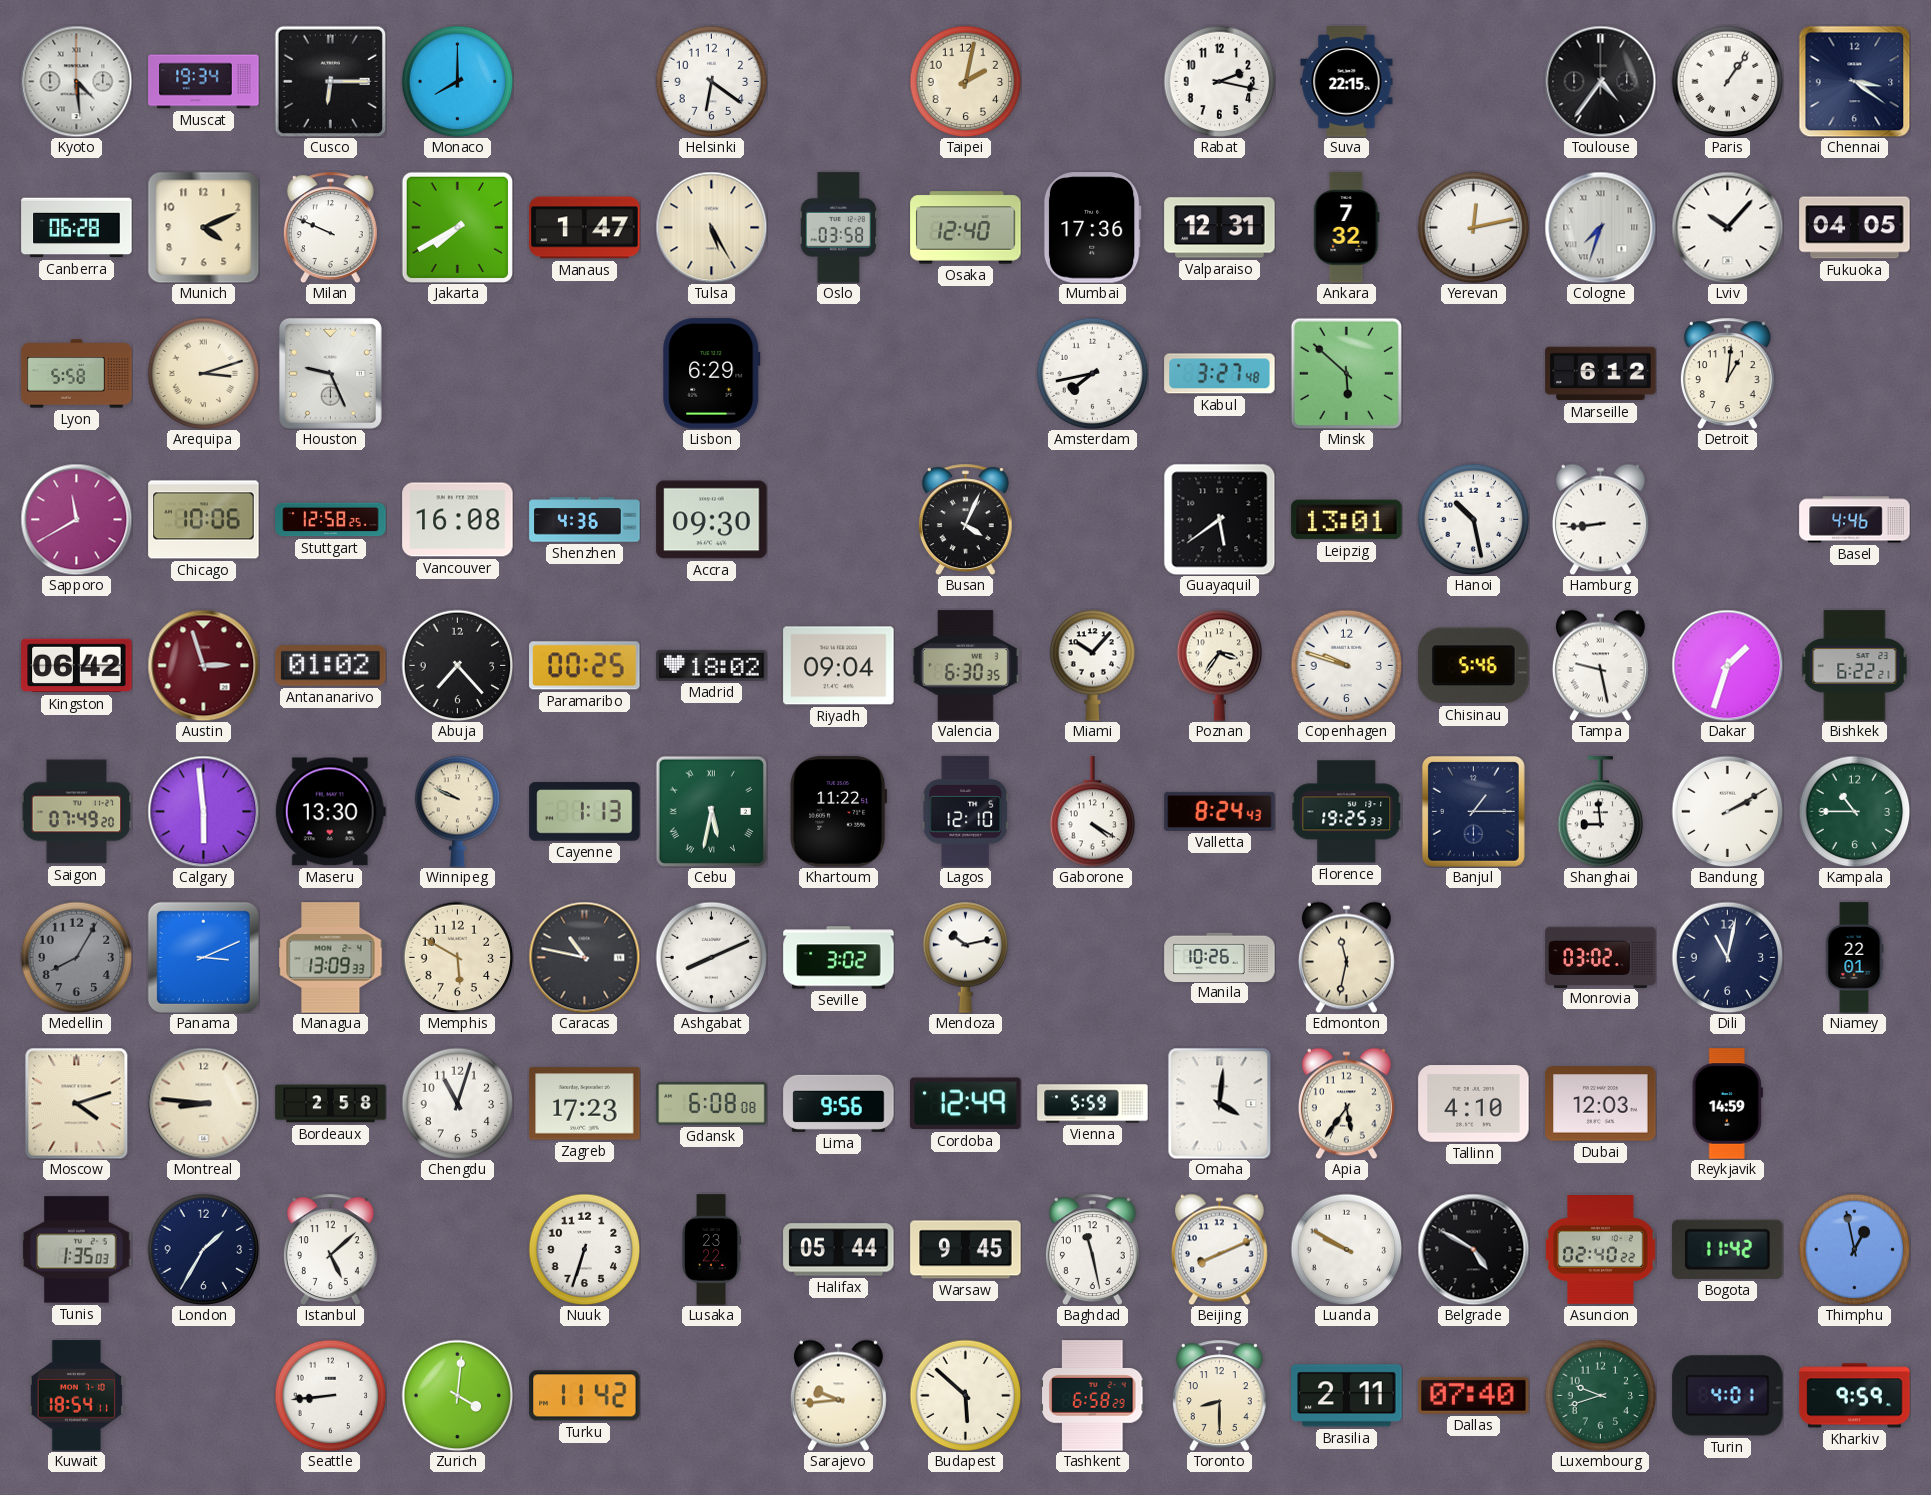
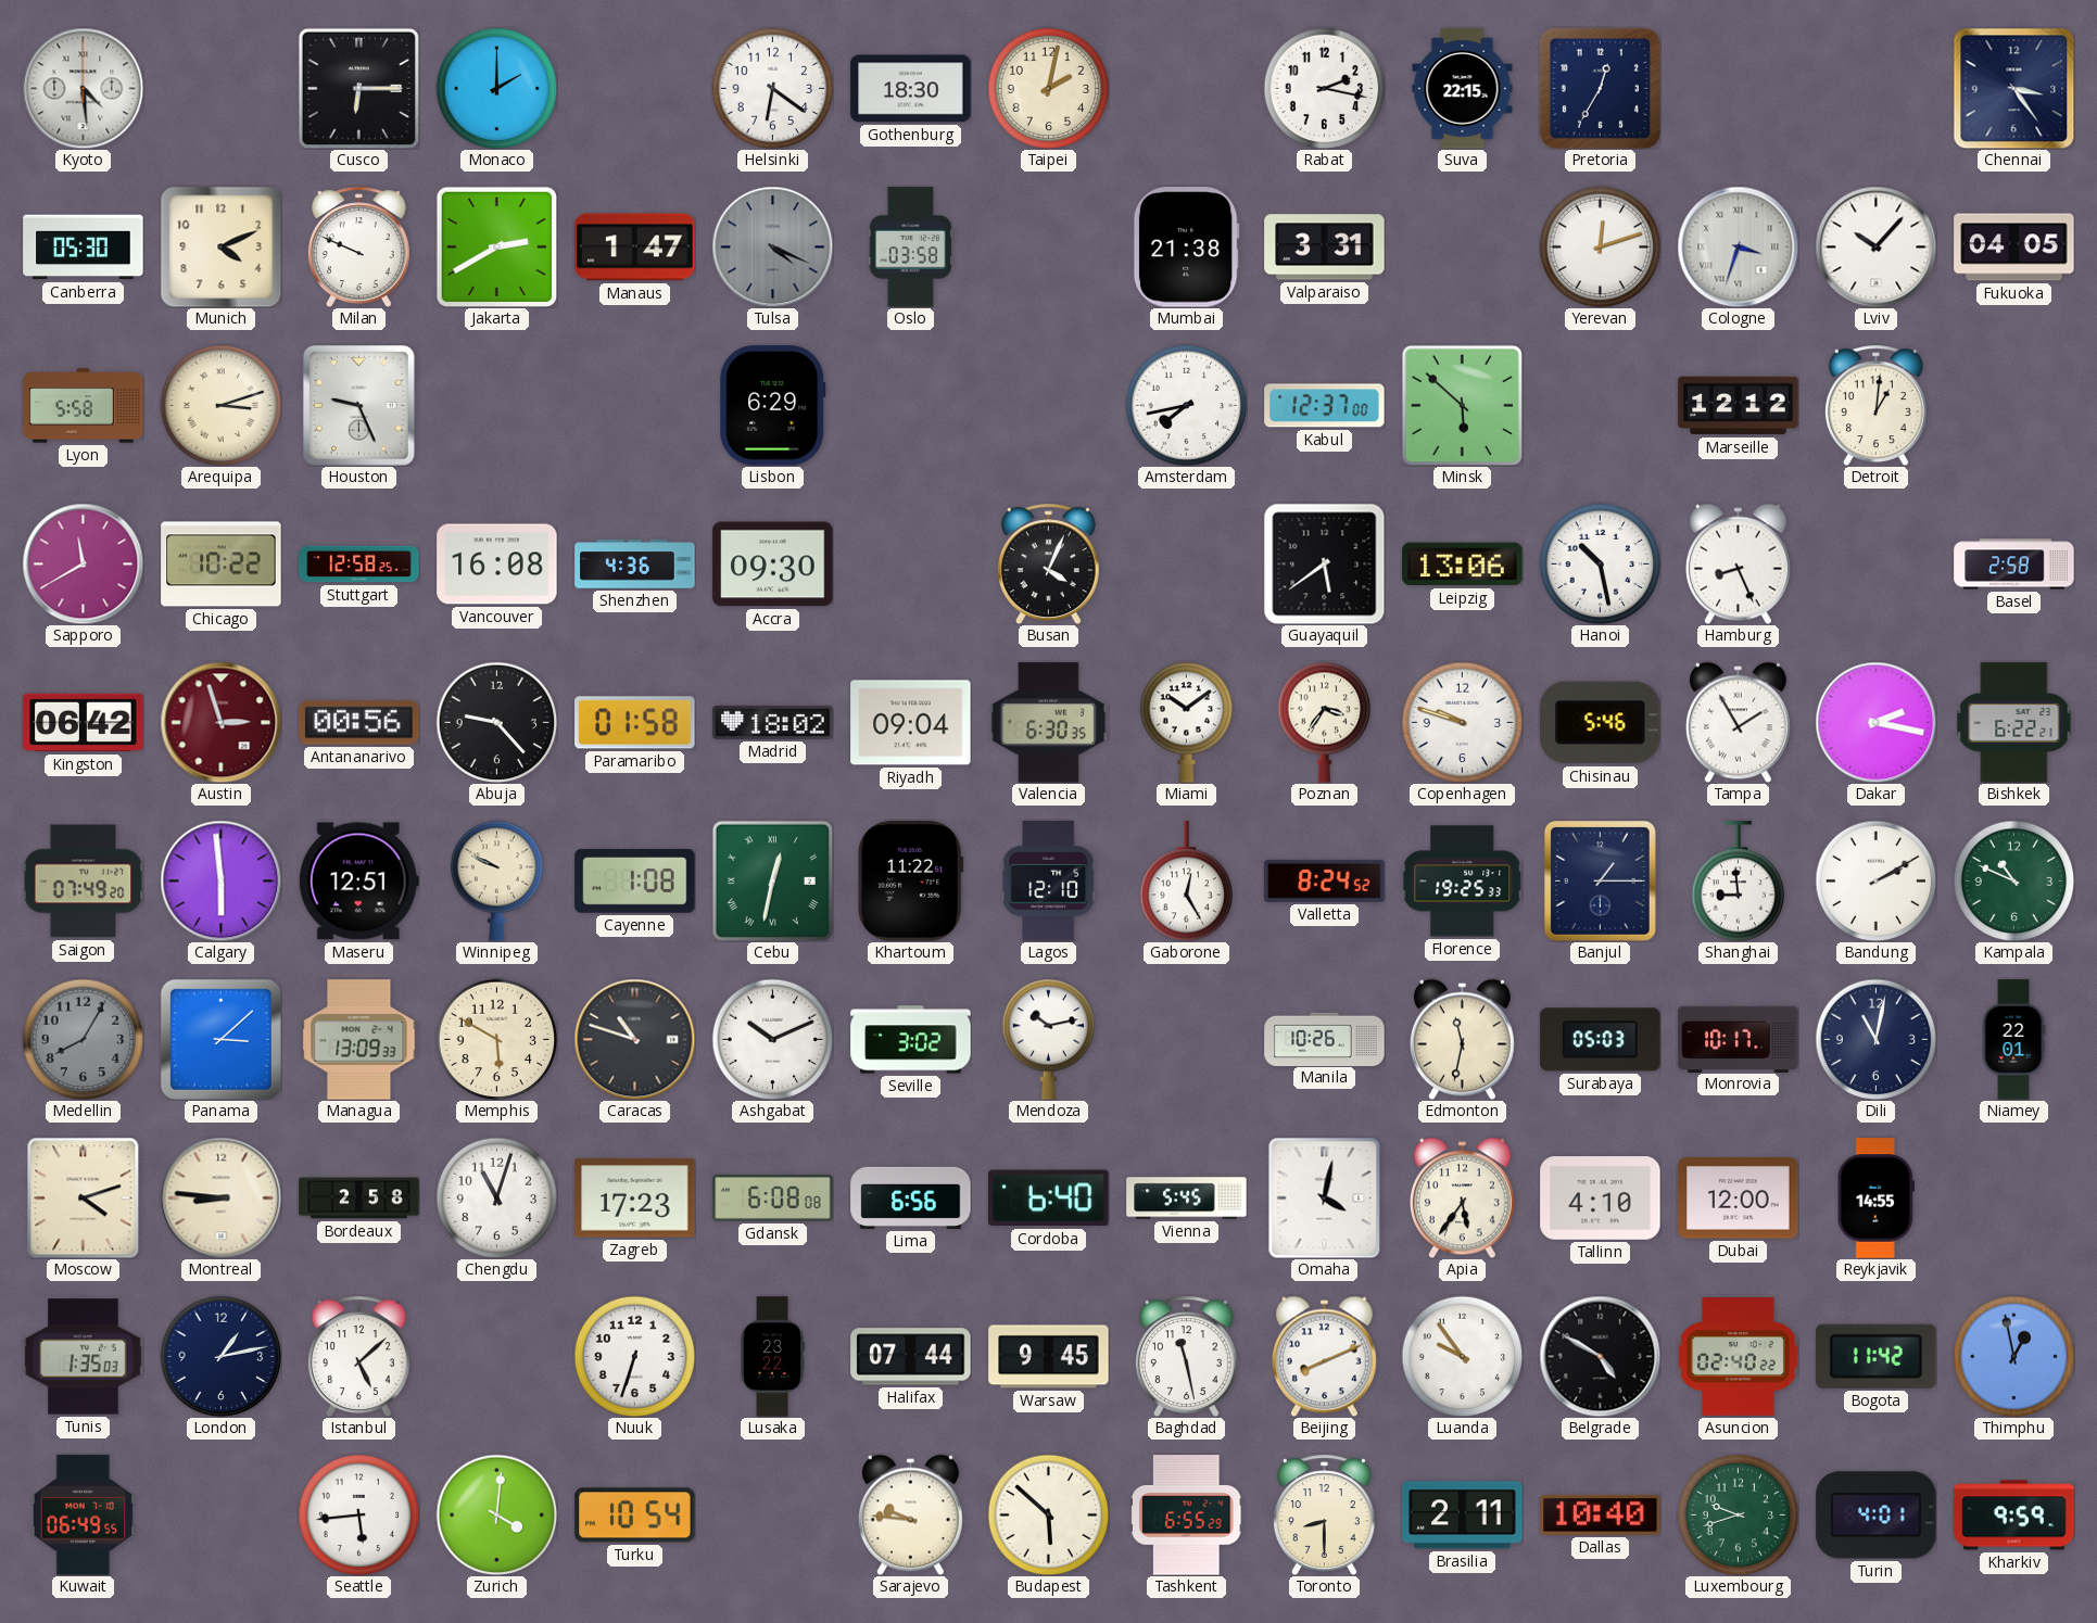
Muscat: 19:34 -> none (204, 82)
Monaco: 8:00 -> 2:00 (496, 88)
Gothenburg: none -> 18:30 (911, 89)
Pretoria: none -> 12:35 (1600, 88)
Toulouse: 4:36 -> none (1600, 81)
Paris: 1:06 -> none (1727, 81)
Chennai: 3:21 -> 3:24 (2013, 88)
Canberra: 06:28 -> 05:30 (84, 248)
Jakarta: 7:40 -> 2:40 (496, 246)
Tulsa: 5:25 -> 4:19 (772, 246)
Tulsa dial: cream -> grey (772, 246)
Osaka: 12:40 -> none (966, 228)
Mumbai: 17:36 -> 21:38 (1186, 248)
Valparaiso: 12:31 -> 3:31 (1325, 248)
Ankara: 7:32 -> none (1347, 228)
Yerevan: 12:13 -> 12:12 (1600, 246)
Cologne: 7:33 -> 3:33 (1738, 246)
Kabul: 3:27 -> 12:37 (1325, 406)
Marseille: 6:12 -> 12:12 (1739, 406)
Chicago: 10:06 -> 10:22 (222, 565)
Leipzig: 13:01 -> 13:06 (1463, 565)
Hamburg: 8:44 -> 8:26 (1738, 563)
Basel: 4:46 -> 2:58 (2014, 565)
Antananarivo: 01:02 -> 00:56 (359, 723)
Abuja: 7:23 -> 9:23 (496, 722)
Paramaribo: 00:25 -> 01:58 (635, 723)
Miami: 10:07 -> 10:09 (1187, 722)
Tampa: 9:28 -> 1:55 (1738, 722)
Dakar: 1:33 -> 2:17 (1875, 722)
Maseru: 13:30 -> 12:51 (358, 882)
Cayenne: 1:13 -> 1:08 (635, 882)
Cebu: 5:32 -> 12:32 (772, 880)
Gaborone: 4:20 -> 12:25 (1187, 882)
Valletta: 8:24:43 -> 8:24:52 (1325, 880)
Kampala: 10:45 -> 10:49 (2013, 880)
Panama: 3:11 -> 3:08 (220, 1039)
Caracas: 10:47 -> 10:48 (634, 1039)
Ashgabat: 8:11 -> 10:11 (772, 1039)
Surabaya: none -> 05:03 (1601, 1040)
Monrovia: 03:02 -> 10:17 (1739, 1039)
Lima: 9:56 -> 6:56 (911, 1197)
Cordoba: 12:49 -> 6:40 (1049, 1199)
Vienna: 5:59 -> 5:45 (1187, 1199)
Omaha: 4:01 -> 4:02 (1325, 1197)
Dubai: 12:03 -> 12:00 (1739, 1199)
Reykjavik: 14:59 -> 14:55 (1875, 1199)
London: 1:35 -> 1:13 (220, 1356)
Halifax: 05:44 -> 07:44 (911, 1357)
Luanda: 9:50 -> 9:54 (1462, 1356)
Kuwait: 18:54 -> 06:49 (83, 1516)
Seattle: 8:44 -> 5:44 (358, 1514)
Turku: 11:42 -> 10:54 (635, 1516)
Sarajevo: 9:44 -> 9:46 (910, 1514)
Tashkent: 6:58 -> 6:55 (1187, 1516)
Dallas: 07:40 -> 10:40 (1601, 1514)
